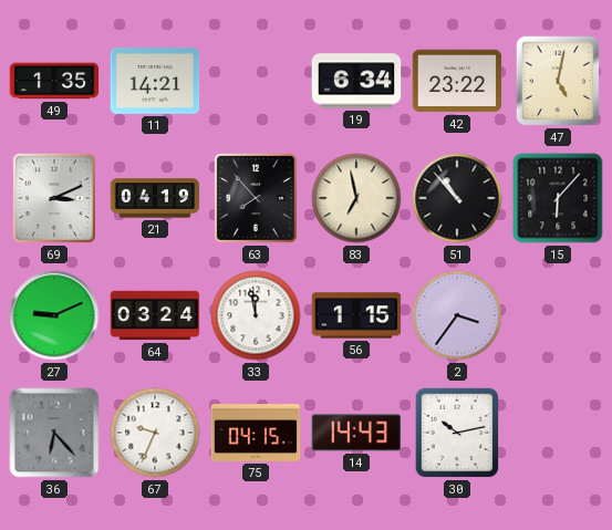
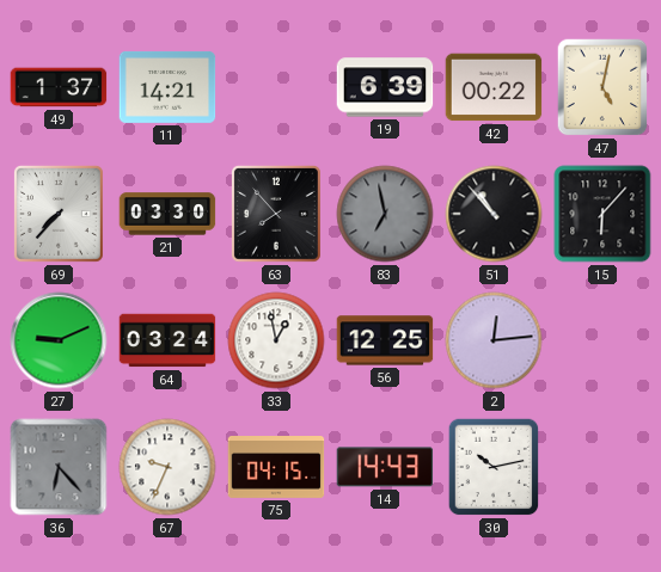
49: 1:35 -> 1:37 (59, 87)
19: 6:34 -> 6:39 (385, 87)
42: 23:22 -> 00:22 (494, 87)
69: 3:11 -> 7:37 (59, 214)
21: 04:19 -> 03:30 (167, 214)
83 dial: cream -> grey (385, 214)
33: 11:58 -> 12:58 (276, 340)
56: 1:15 -> 12:25 (385, 340)
2: 3:36 -> 12:14 (494, 340)
